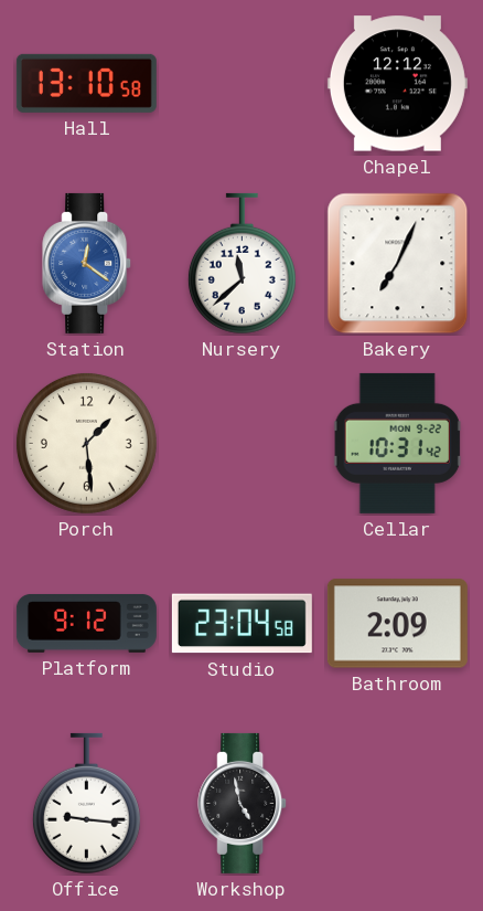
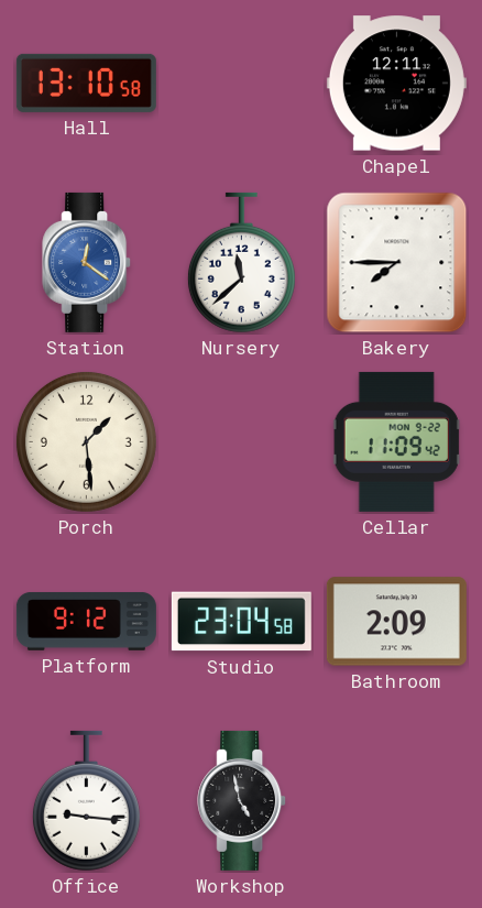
Chapel: 12:12 -> 12:11 (396, 84)
Bakery: 7:04 -> 7:45 (397, 263)
Cellar: 10:31 -> 11:09 (396, 441)
